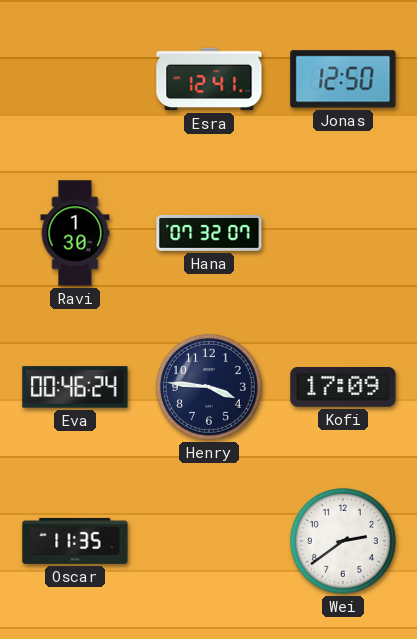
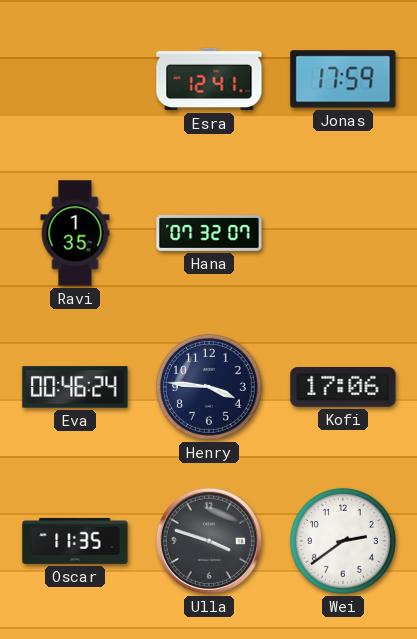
Jonas: 12:50 -> 17:59 (343, 79)
Ravi: 1:30 -> 1:35 (75, 233)
Kofi: 17:09 -> 17:06 (343, 388)
Ulla: none -> 3:48 (209, 541)
